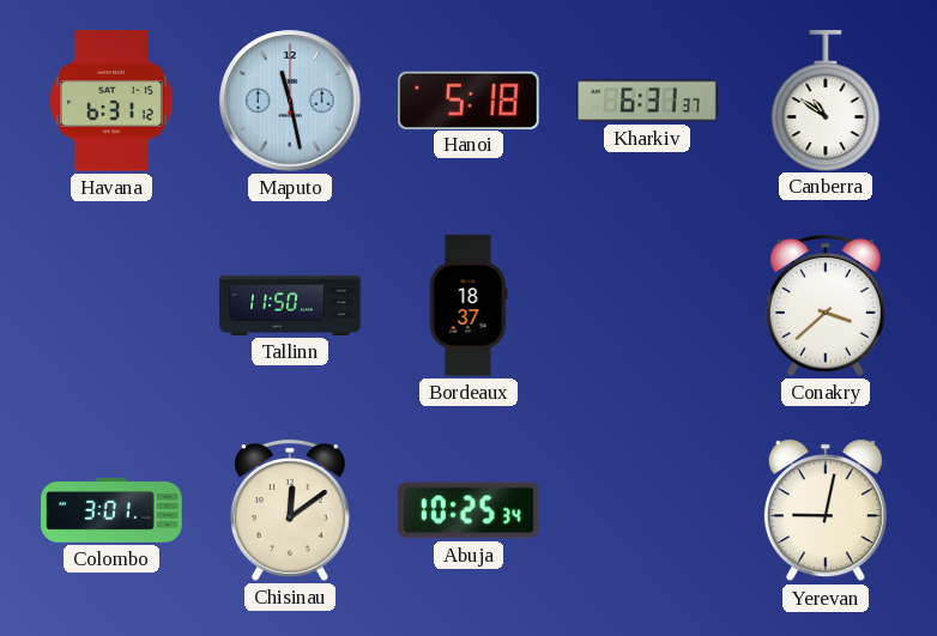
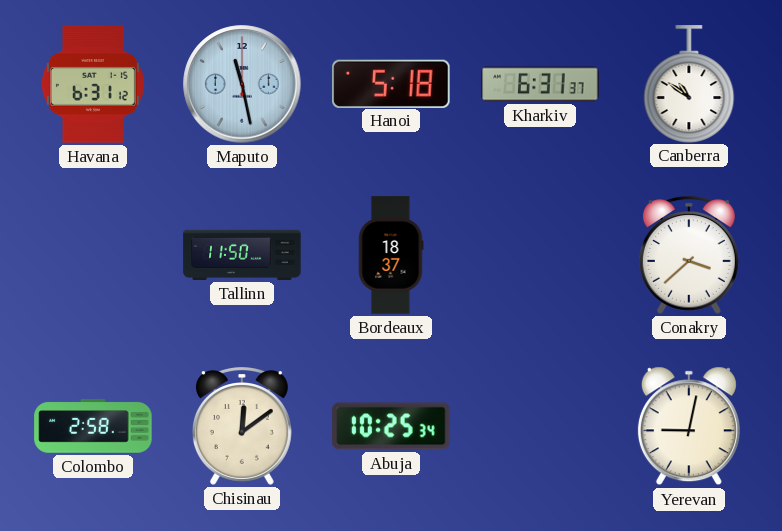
Colombo: 3:01 -> 2:58 (93, 426)
